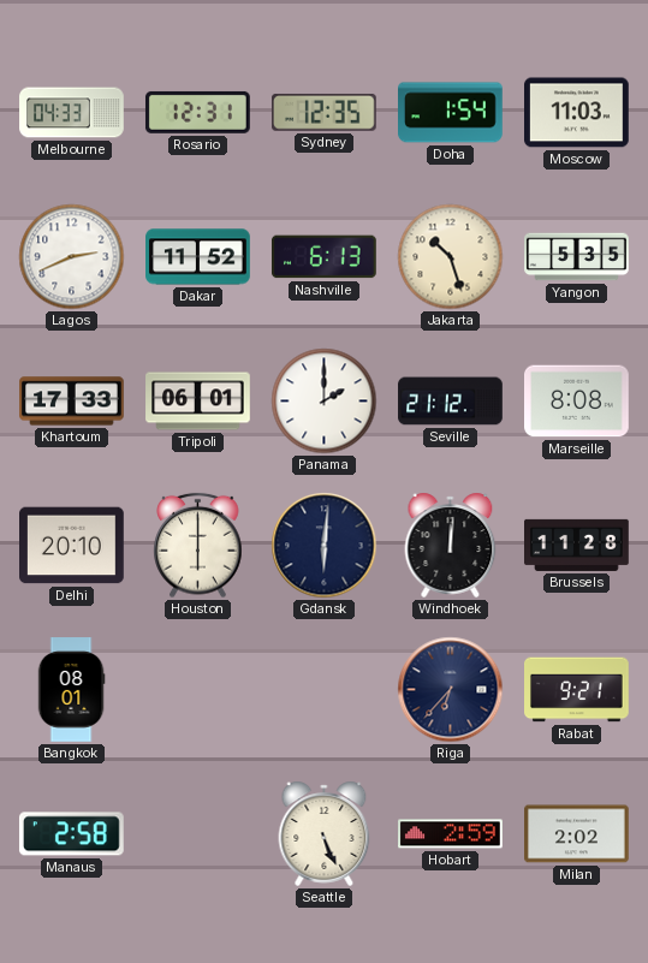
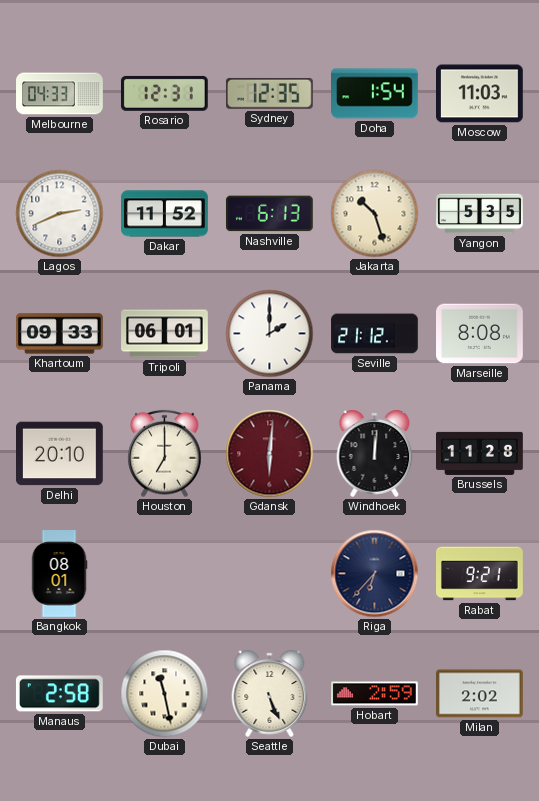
Khartoum: 17:33 -> 09:33 (60, 334)
Houston: 6:00 -> 7:00 (165, 454)
Gdansk dial: navy -> burgundy (270, 454)
Dubai: none -> 11:28 (165, 694)
